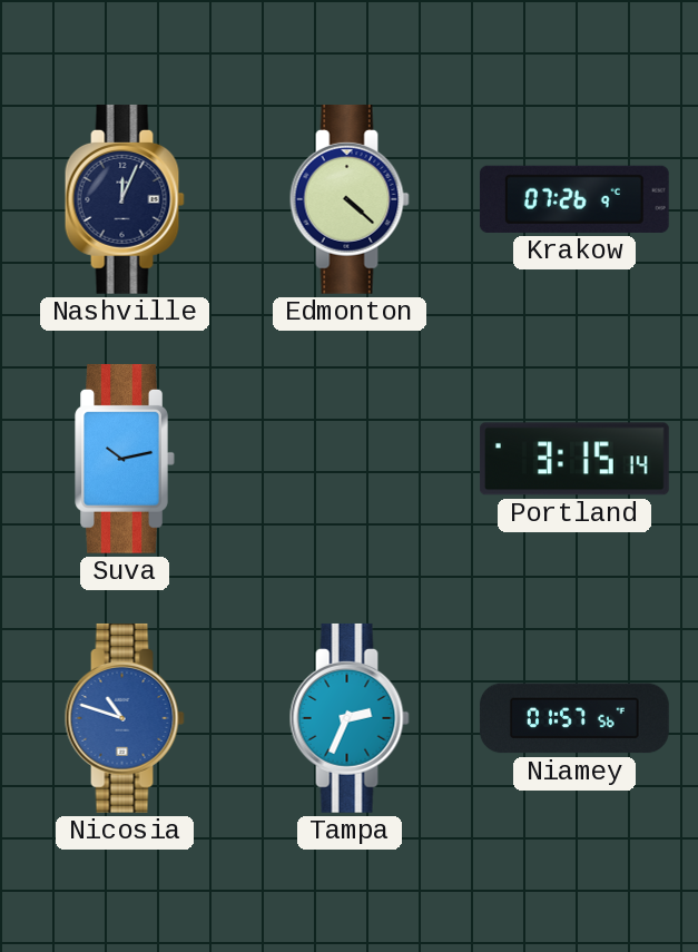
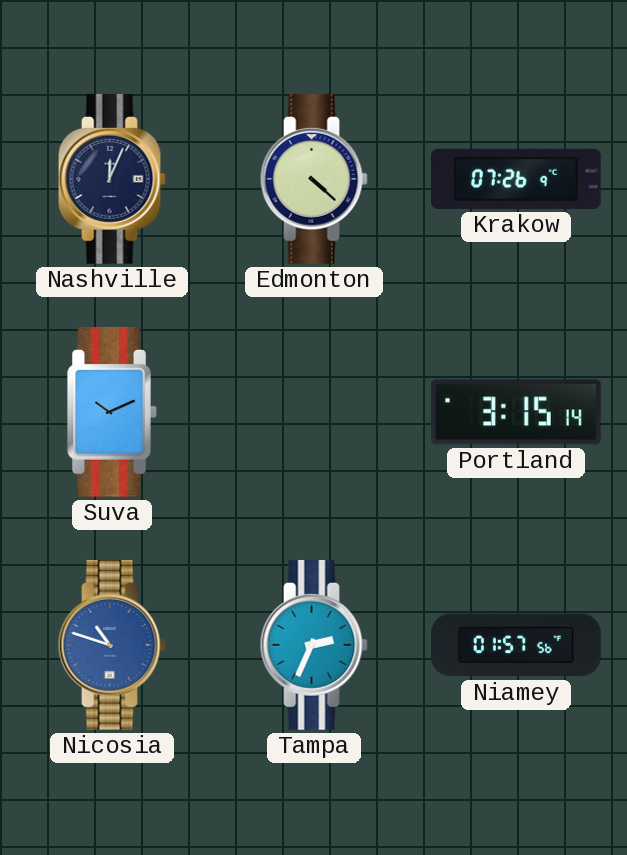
Suva: 10:13 -> 10:11 (112, 412)
